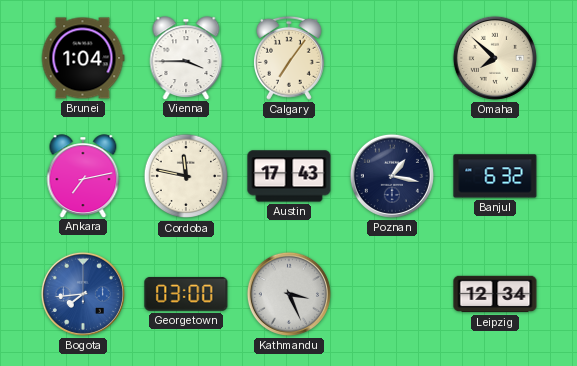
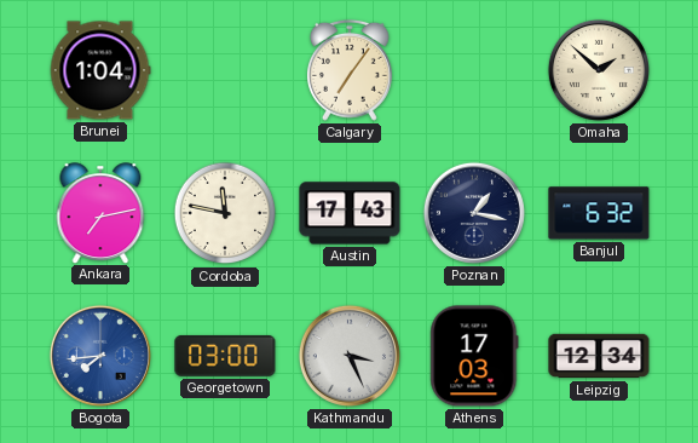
Vienna: 3:45 -> none (186, 58)
Omaha: 7:52 -> 1:52 (599, 70)
Athens: none -> 17:03 (474, 356)
